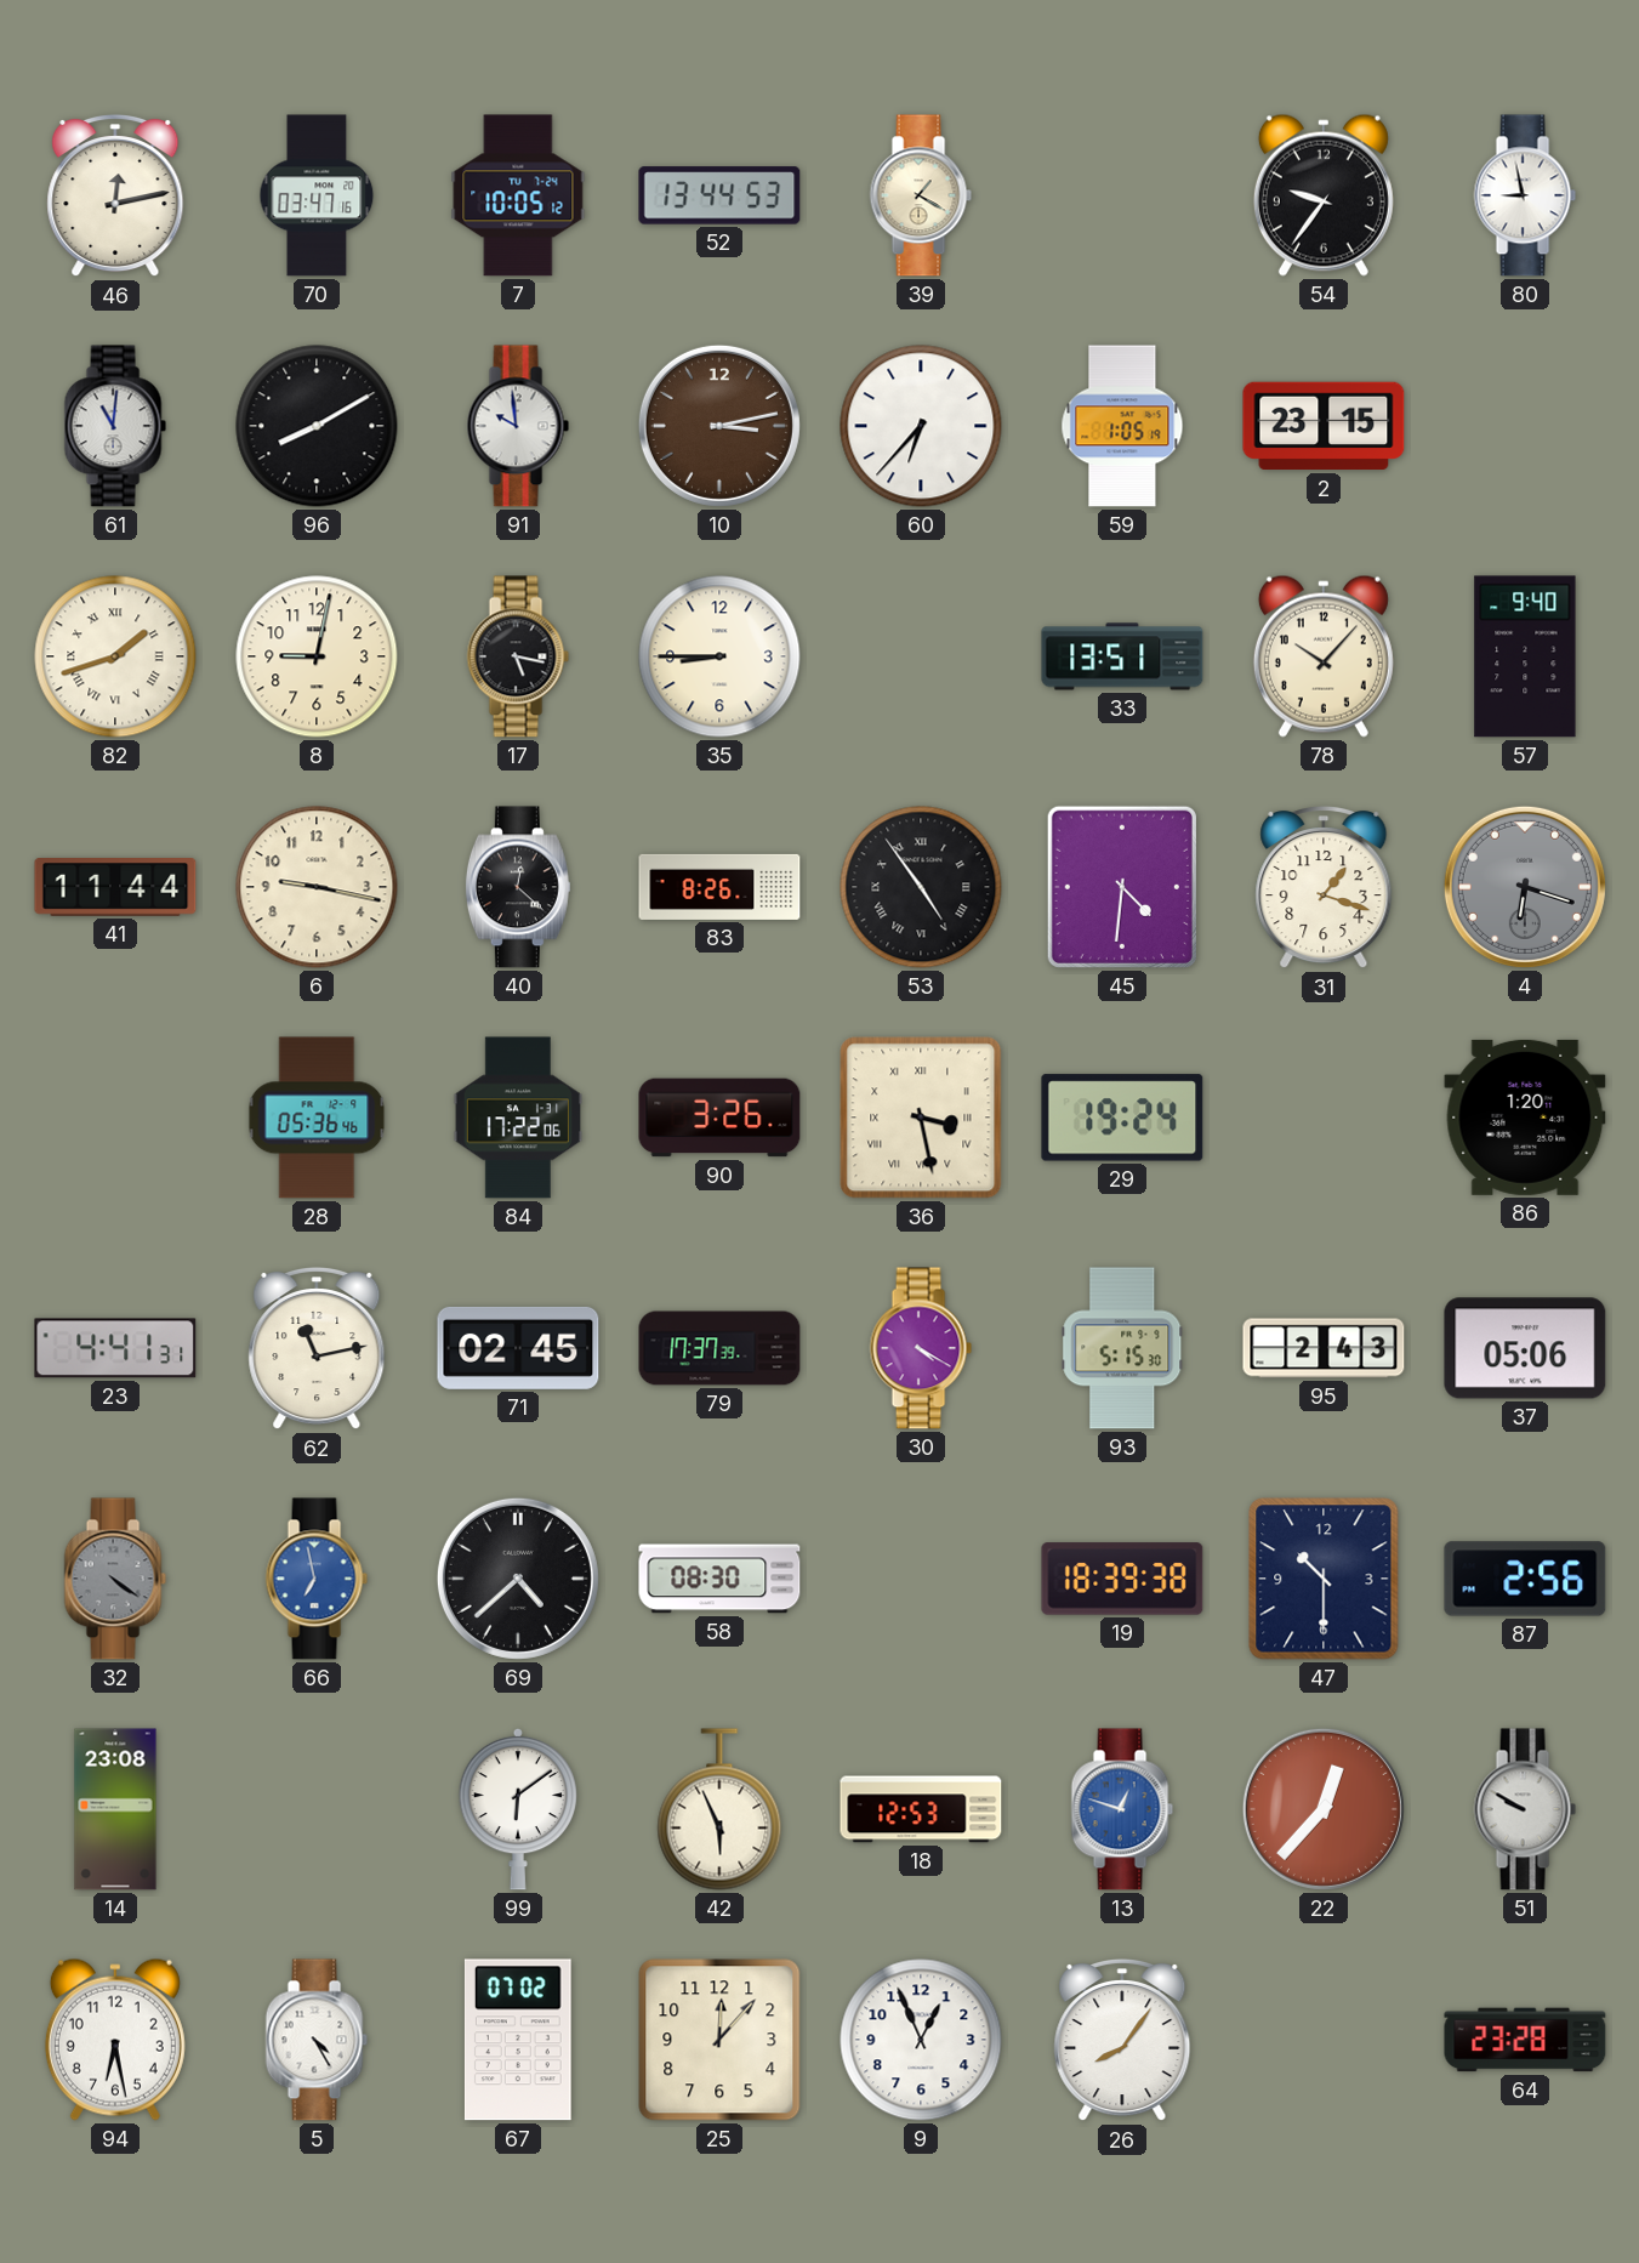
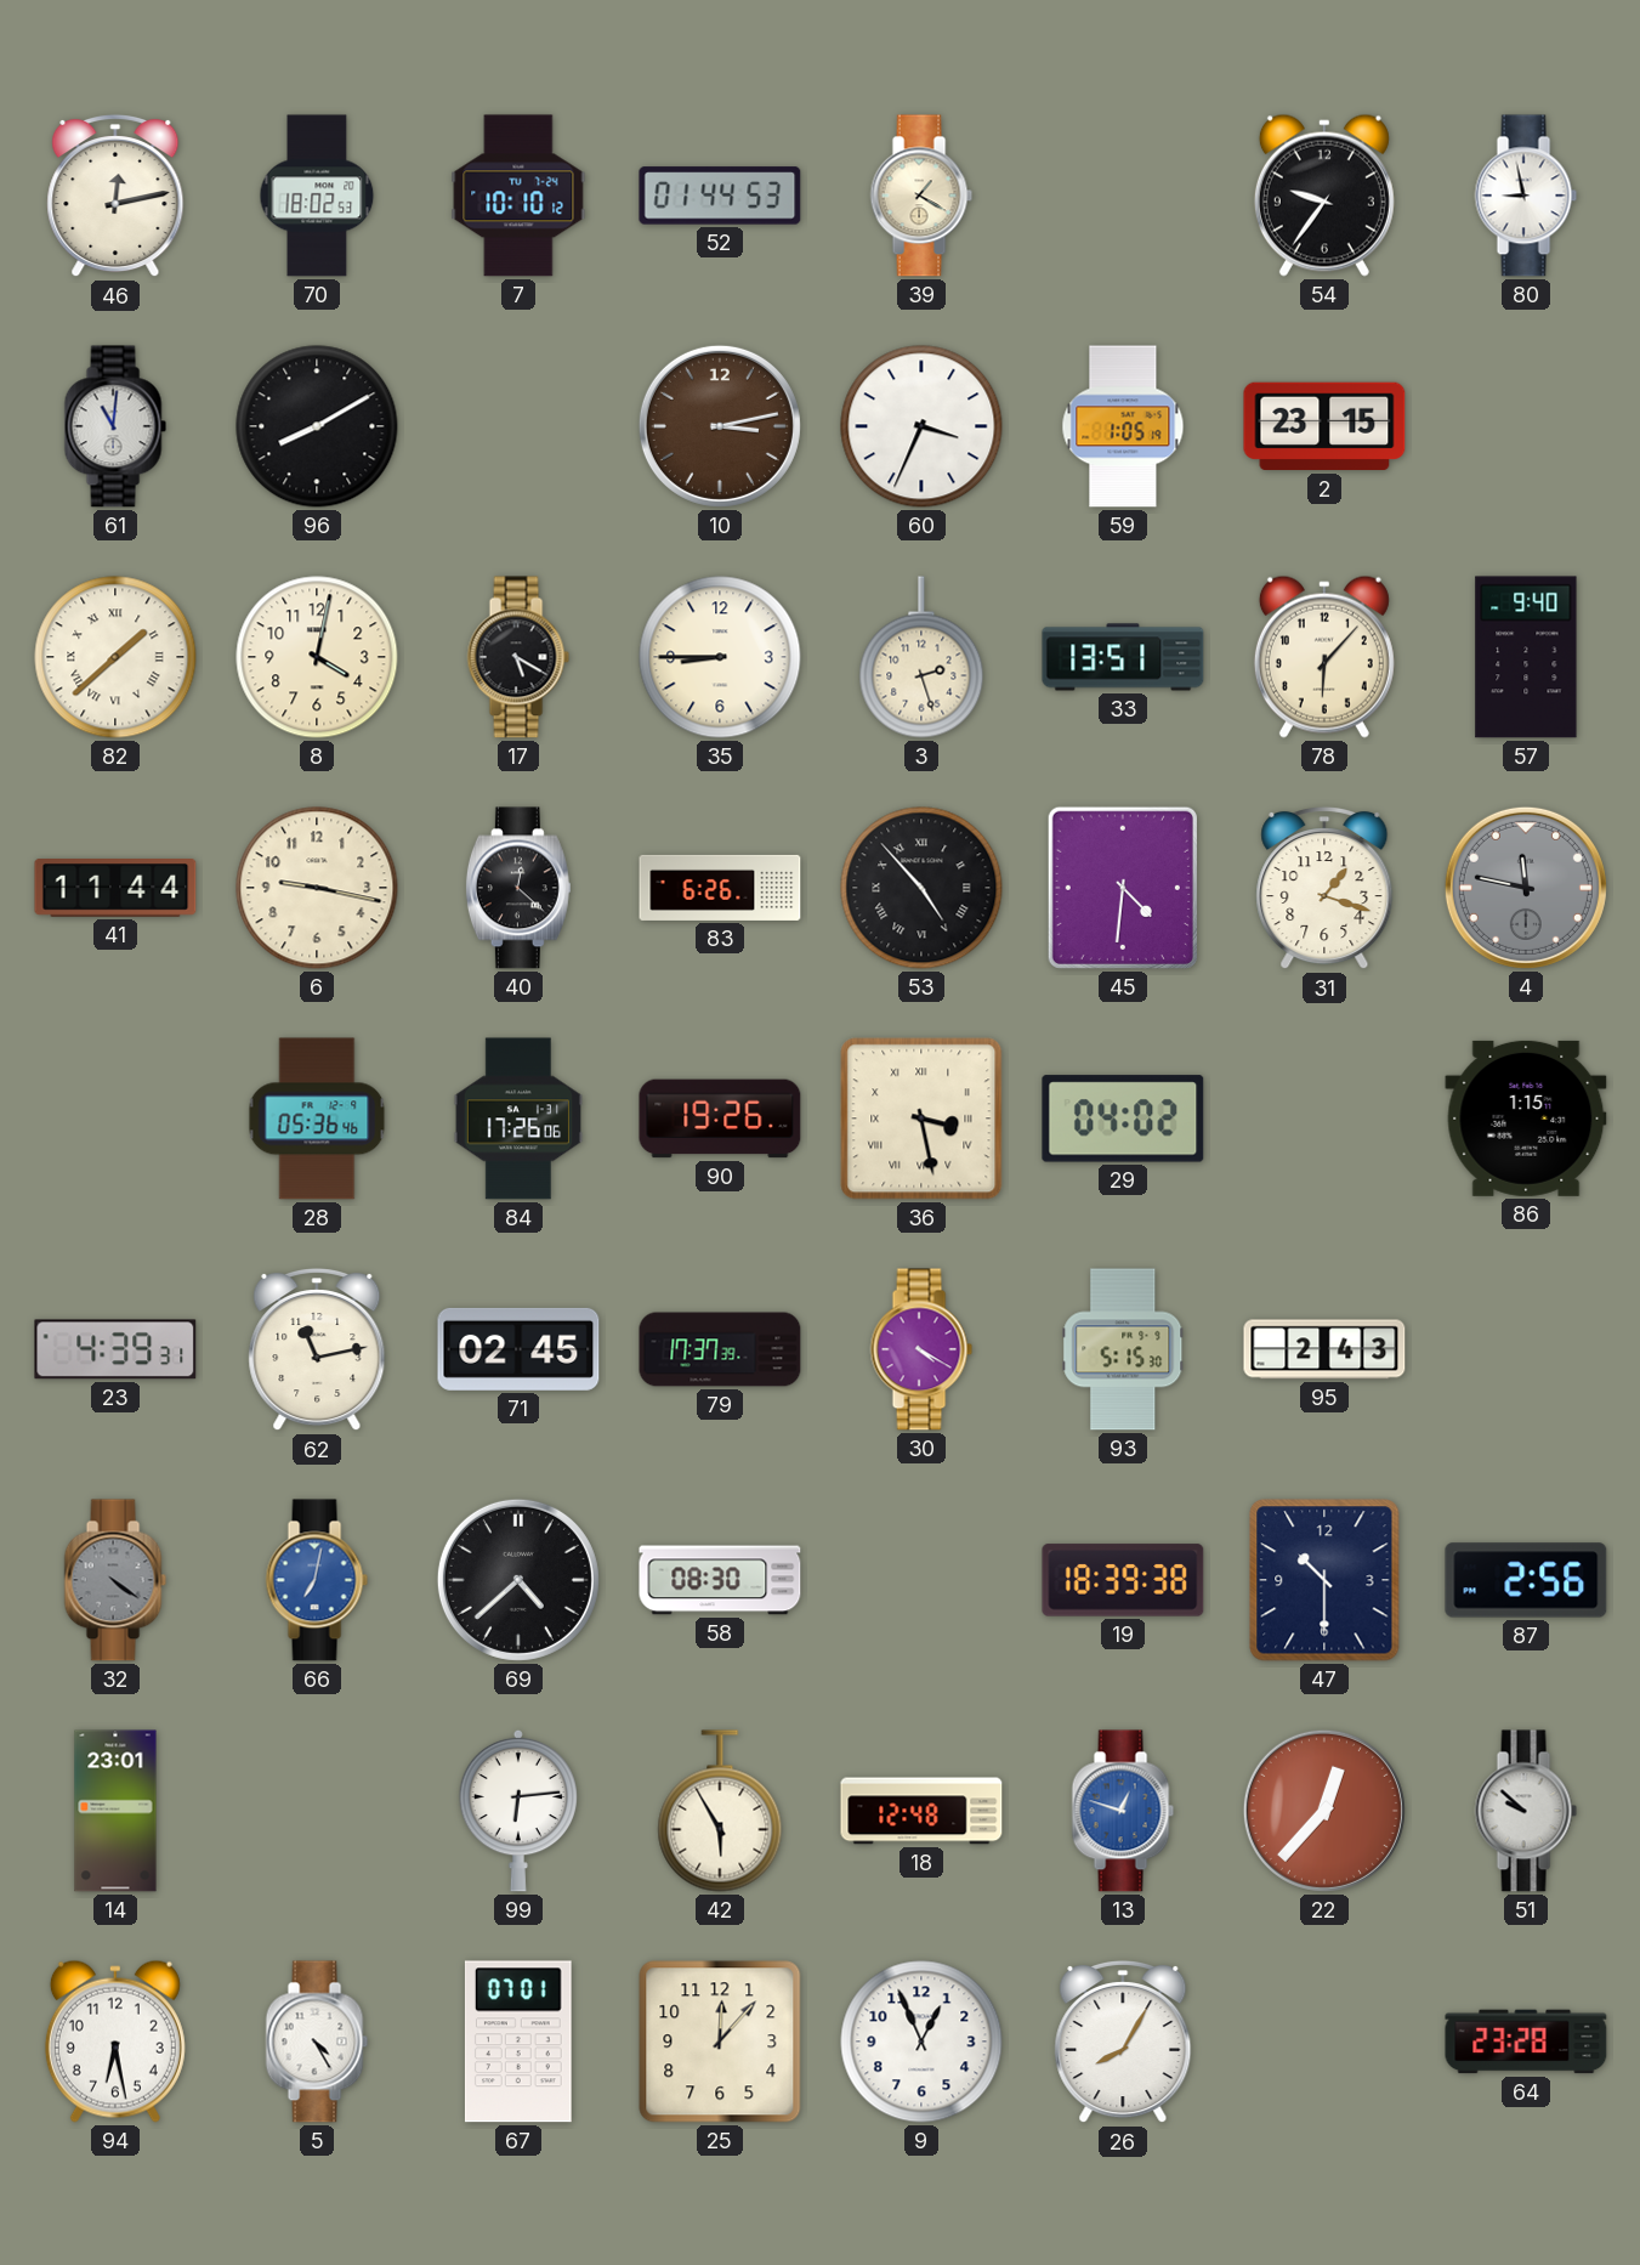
70: 03:47 -> 18:02 (317, 196)
7: 10:05 -> 10:10 (518, 196)
52: 13:44 -> 01:44 (720, 196)
91: 9:59 -> none (518, 426)
60: 6:37 -> 3:34 (921, 426)
82: 1:42 -> 1:38 (115, 657)
8: 9:02 -> 4:02 (317, 657)
17: 5:17 -> 5:20 (518, 657)
3: none -> 2:27 (921, 657)
78: 10:07 -> 6:07 (1324, 657)
83: 8:26 -> 6:26 (720, 888)
53: 4:54 -> 4:53 (921, 888)
4: 6:18 -> 11:47 (1526, 888)
84: 17:22 -> 17:26 (517, 1119)
90: 3:26 -> 19:26 (720, 1119)
29: 19:24 -> 04:02 (1123, 1119)
86: 1:20 -> 1:15 (1526, 1119)
23: 4:41 -> 4:39 (115, 1349)
37: 05:06 -> none (1525, 1348)
66: 6:58 -> 7:02 (317, 1580)
14: 23:08 -> 23:01 (115, 1811)
99: 6:09 -> 6:14 (517, 1811)
42: 5:56 -> 5:55 (720, 1811)
18: 12:53 -> 12:48 (921, 1811)
51: 9:50 -> 9:52 (1526, 1811)
67: 07:02 -> 07:01 (518, 2042)
26: 8:06 -> 8:05 (1123, 2042)
